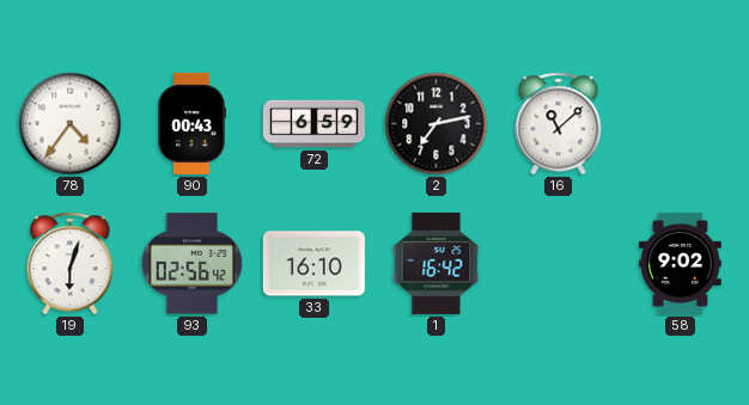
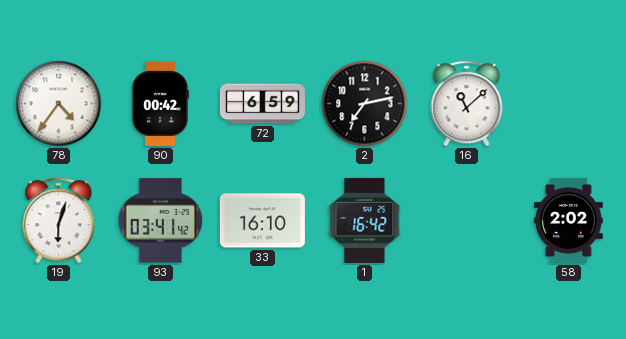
90: 00:43 -> 00:42 (160, 103)
93: 02:56 -> 03:41 (161, 221)
58: 9:02 -> 2:02 (568, 220)
